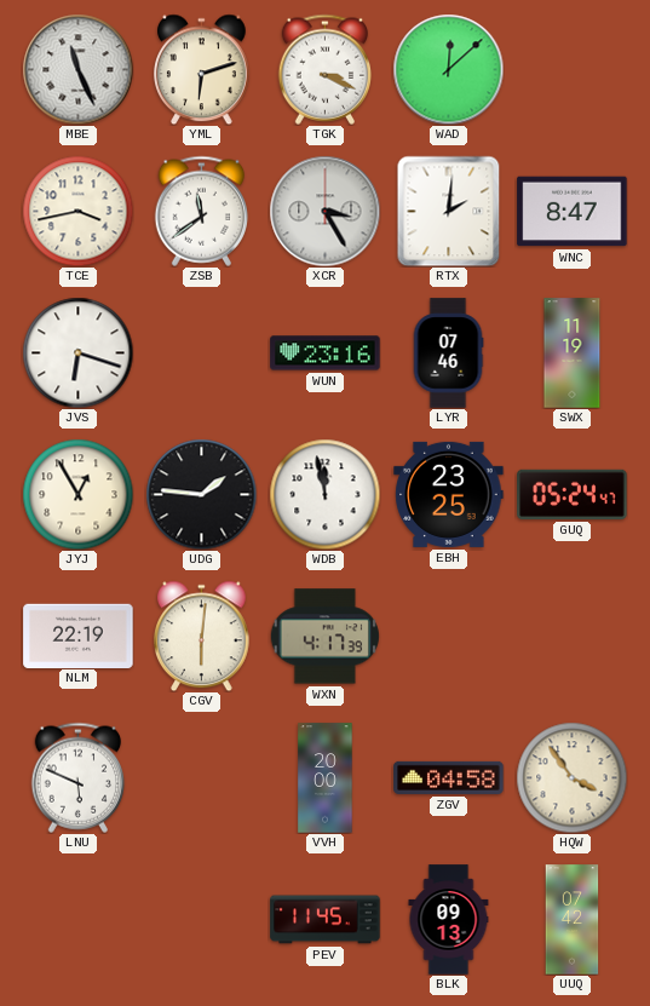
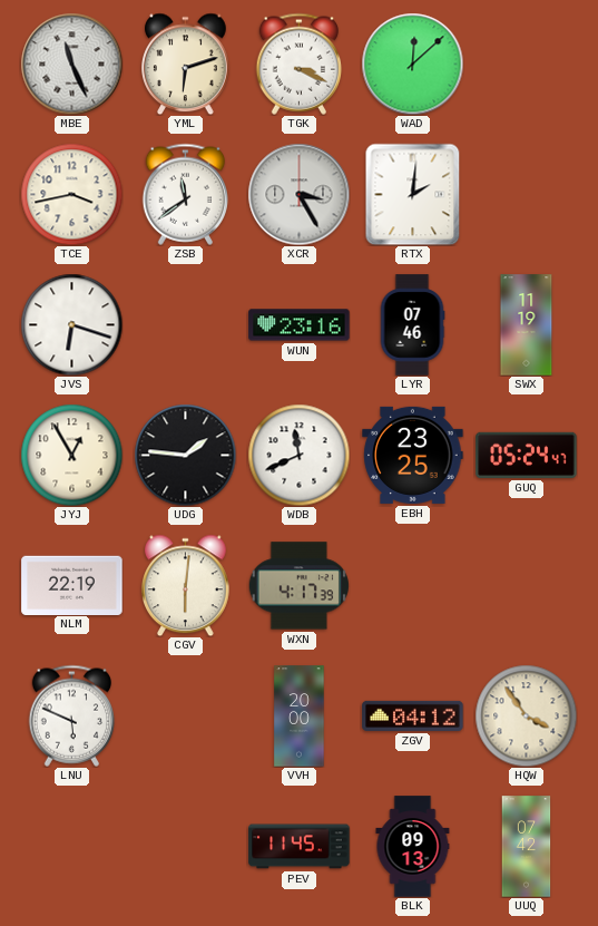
WNC: 8:47 -> none (573, 212)
WDB: 11:58 -> 11:41 (298, 455)
ZGV: 04:58 -> 04:12 (413, 715)
